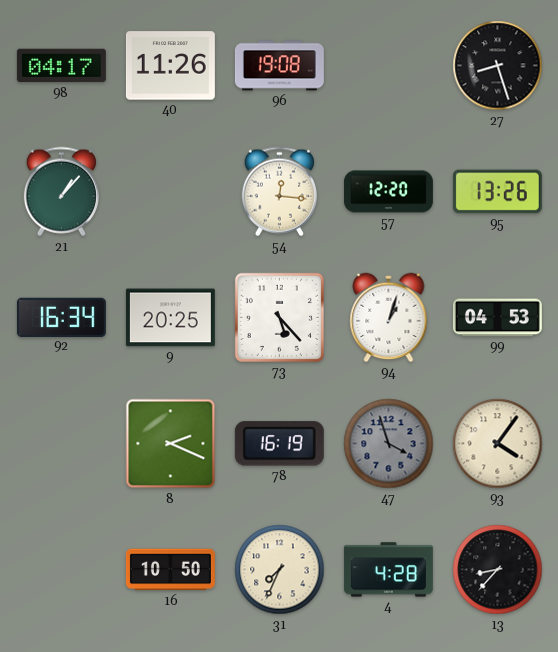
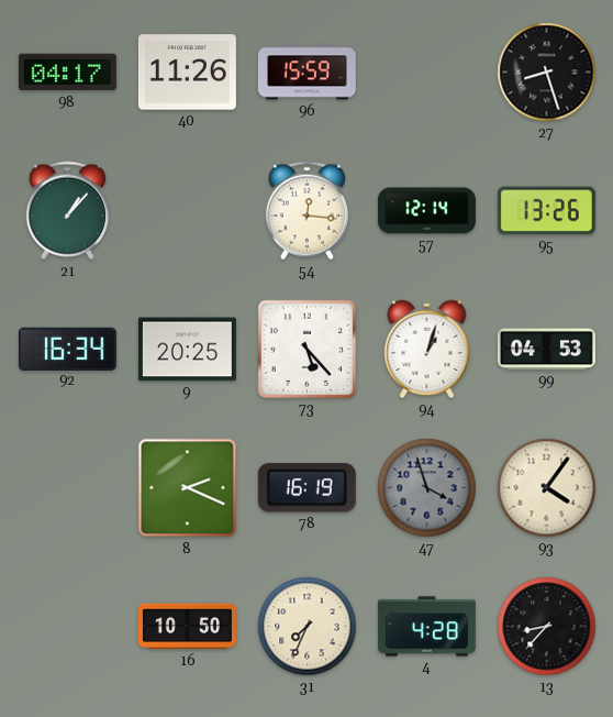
96: 19:08 -> 15:59 (306, 73)
57: 12:20 -> 12:14 (426, 211)
